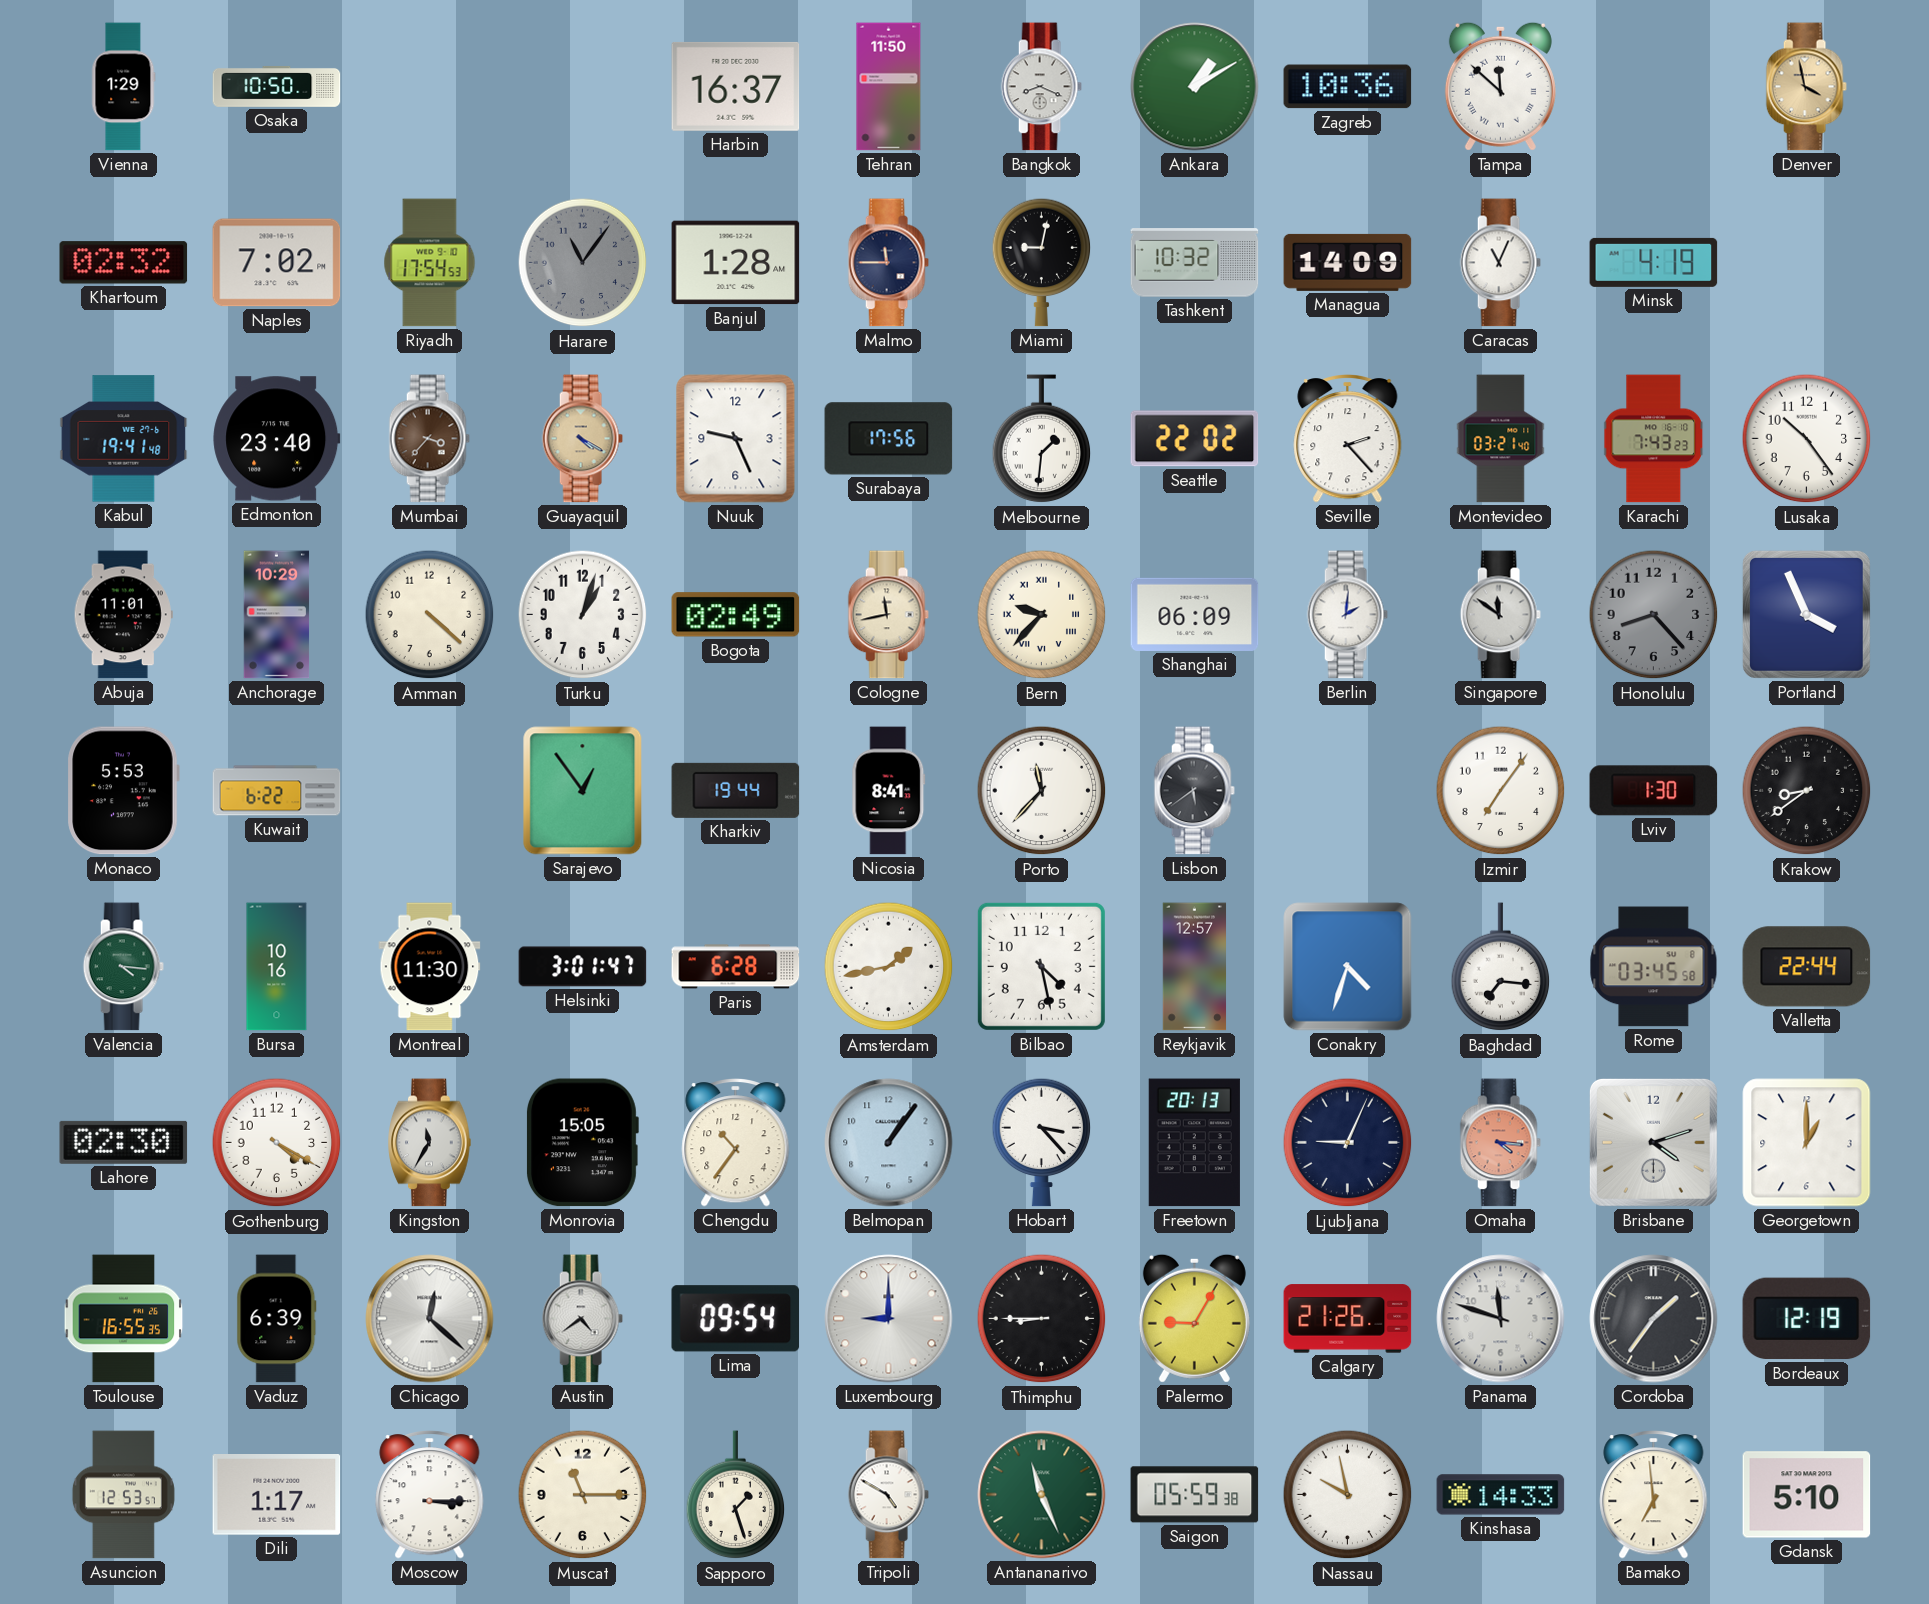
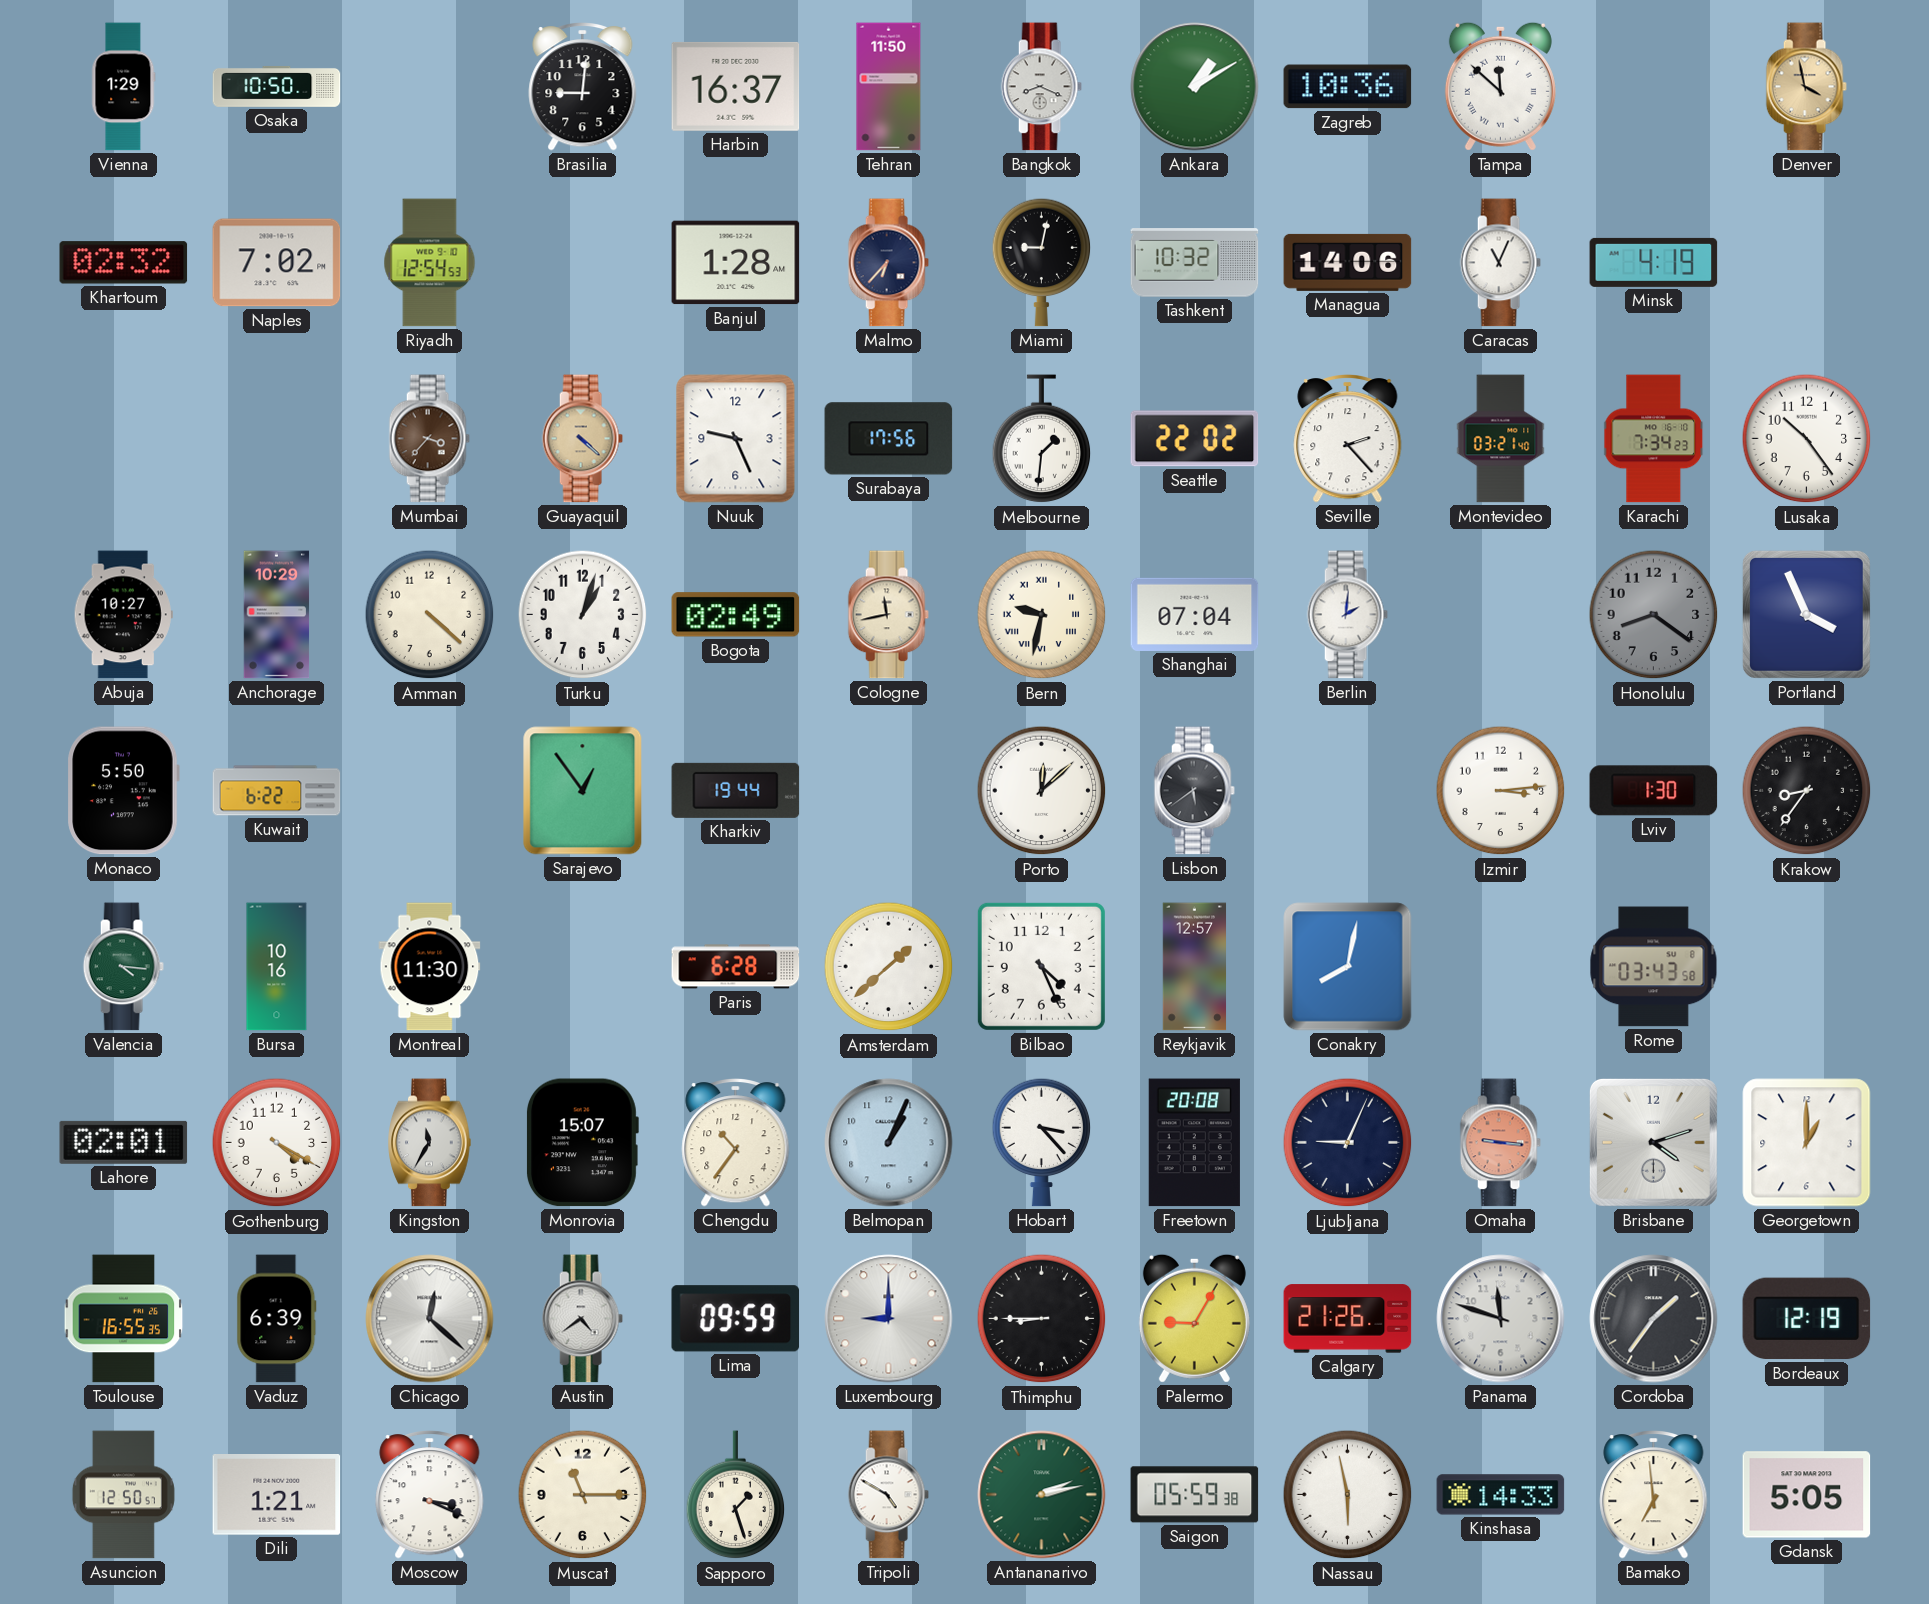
Brasilia: none -> 9:01 (583, 87)
Riyadh: 17:54 -> 12:54 (430, 263)
Harare: 11:06 -> none (583, 263)
Malmo: 11:45 -> 6:37 (888, 263)
Managua: 14:09 -> 14:06 (1348, 262)
Kabul: 19:41 -> none (124, 439)
Edmonton: 23:40 -> none (277, 439)
Guayaquil: 4:20 -> 4:22 (582, 439)
Karachi: 7:43 -> 7:34 (1654, 439)
Abuja: 11:01 -> 10:27 (123, 615)
Bern: 9:37 -> 9:32 (1042, 615)
Shanghai: 06:09 -> 07:04 (1195, 614)
Singapore: 11:51 -> none (1500, 615)
Honolulu: 8:23 -> 8:21 (1654, 615)
Monaco: 5:53 -> 5:50 (123, 791)
Nicosia: 8:41 -> none (889, 791)
Porto: 11:37 -> 12:08 (1042, 791)
Izmir: 7:06 -> 3:14 (1501, 791)
Krakow: 8:39 -> 8:36 (1807, 791)
Helsinki: 3:01 -> none (583, 967)
Amsterdam: 1:43 -> 1:38 (889, 967)
Bilbao: 4:28 -> 4:26 (1041, 966)
Conakry: 4:33 -> 8:02 (1348, 967)
Baghdad: 7:16 -> none (1501, 967)
Rome: 03:45 -> 03:43 (1654, 967)
Valletta: 22:44 -> none (1807, 967)
Lahore: 02:30 -> 02:01 (124, 1142)
Monrovia: 15:05 -> 15:07 (582, 1143)
Belmopan: 1:06 -> 1:04 (889, 1143)
Freetown: 20:13 -> 20:08 (1194, 1143)
Omaha: 4:16 -> 9:16 (1500, 1143)
Lima: 09:54 -> 09:59 (736, 1319)
Asuncion: 12:53 -> 12:50 (123, 1495)
Dili: 1:17 -> 1:21 (277, 1495)
Moscow: 3:15 -> 3:19 (430, 1495)
Antananarivo: 11:26 -> 2:13 (1042, 1495)
Nassau: 9:58 -> 5:58 (1348, 1495)
Gdansk: 5:10 -> 5:05 (1807, 1495)
